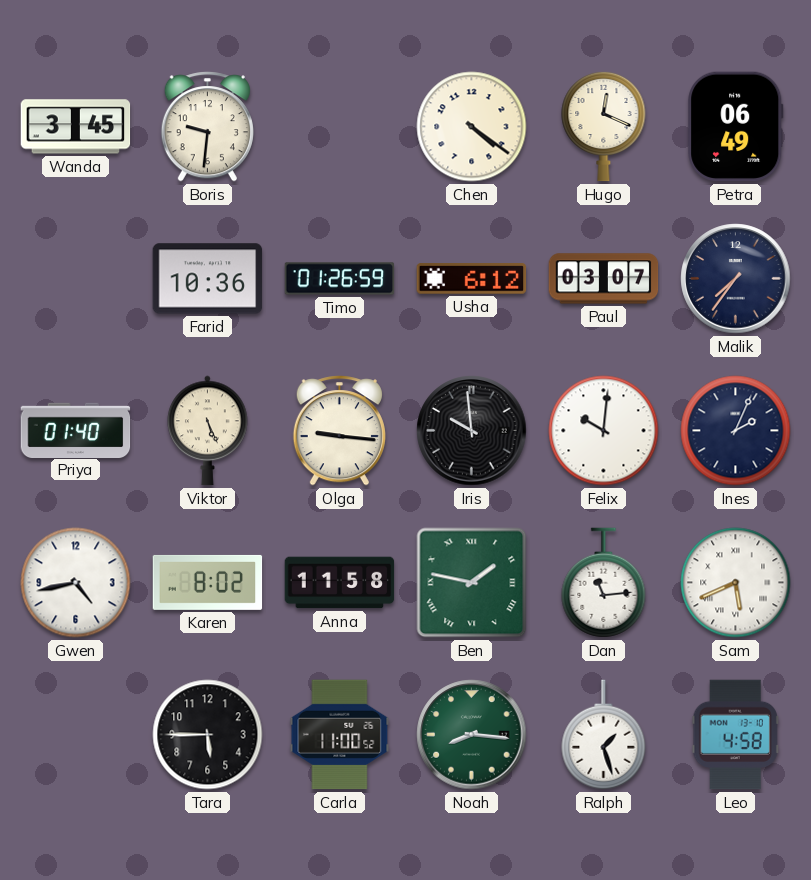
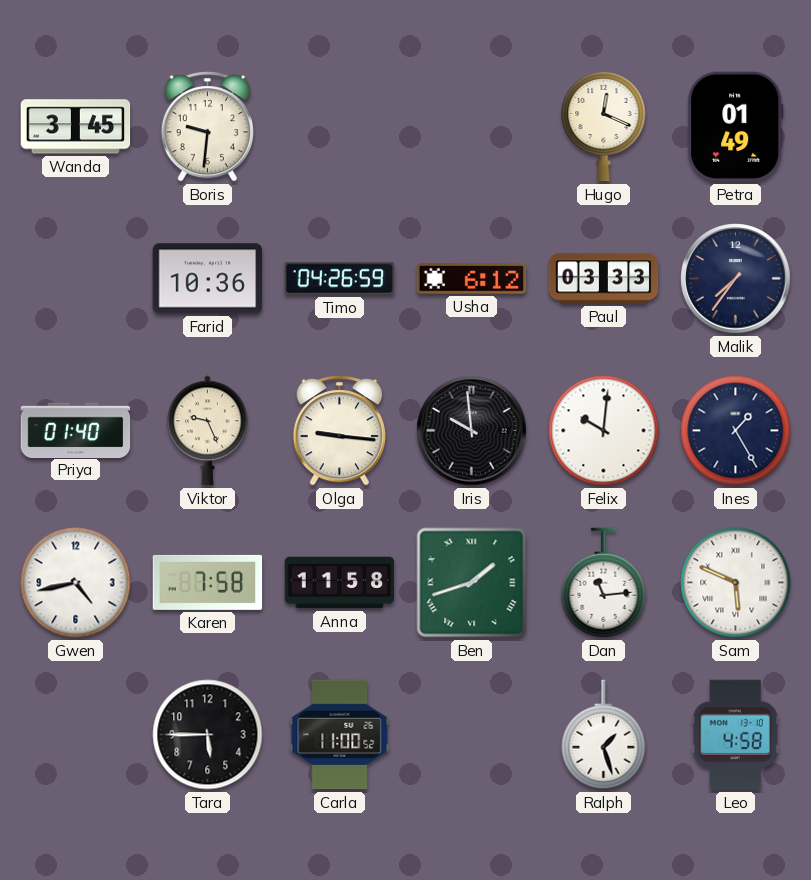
Chen: 4:21 -> none (472, 127)
Petra: 06:49 -> 01:49 (736, 127)
Timo: 01:26 -> 04:26 (340, 279)
Paul: 03:07 -> 03:33 (604, 279)
Viktor: 5:26 -> 9:26 (208, 431)
Ines: 2:04 -> 1:25 (736, 431)
Karen: 8:02 -> 7:58 (208, 582)
Ben: 1:47 -> 1:42 (472, 583)
Sam: 5:41 -> 5:49 (736, 583)
Noah: 8:16 -> none (472, 735)
